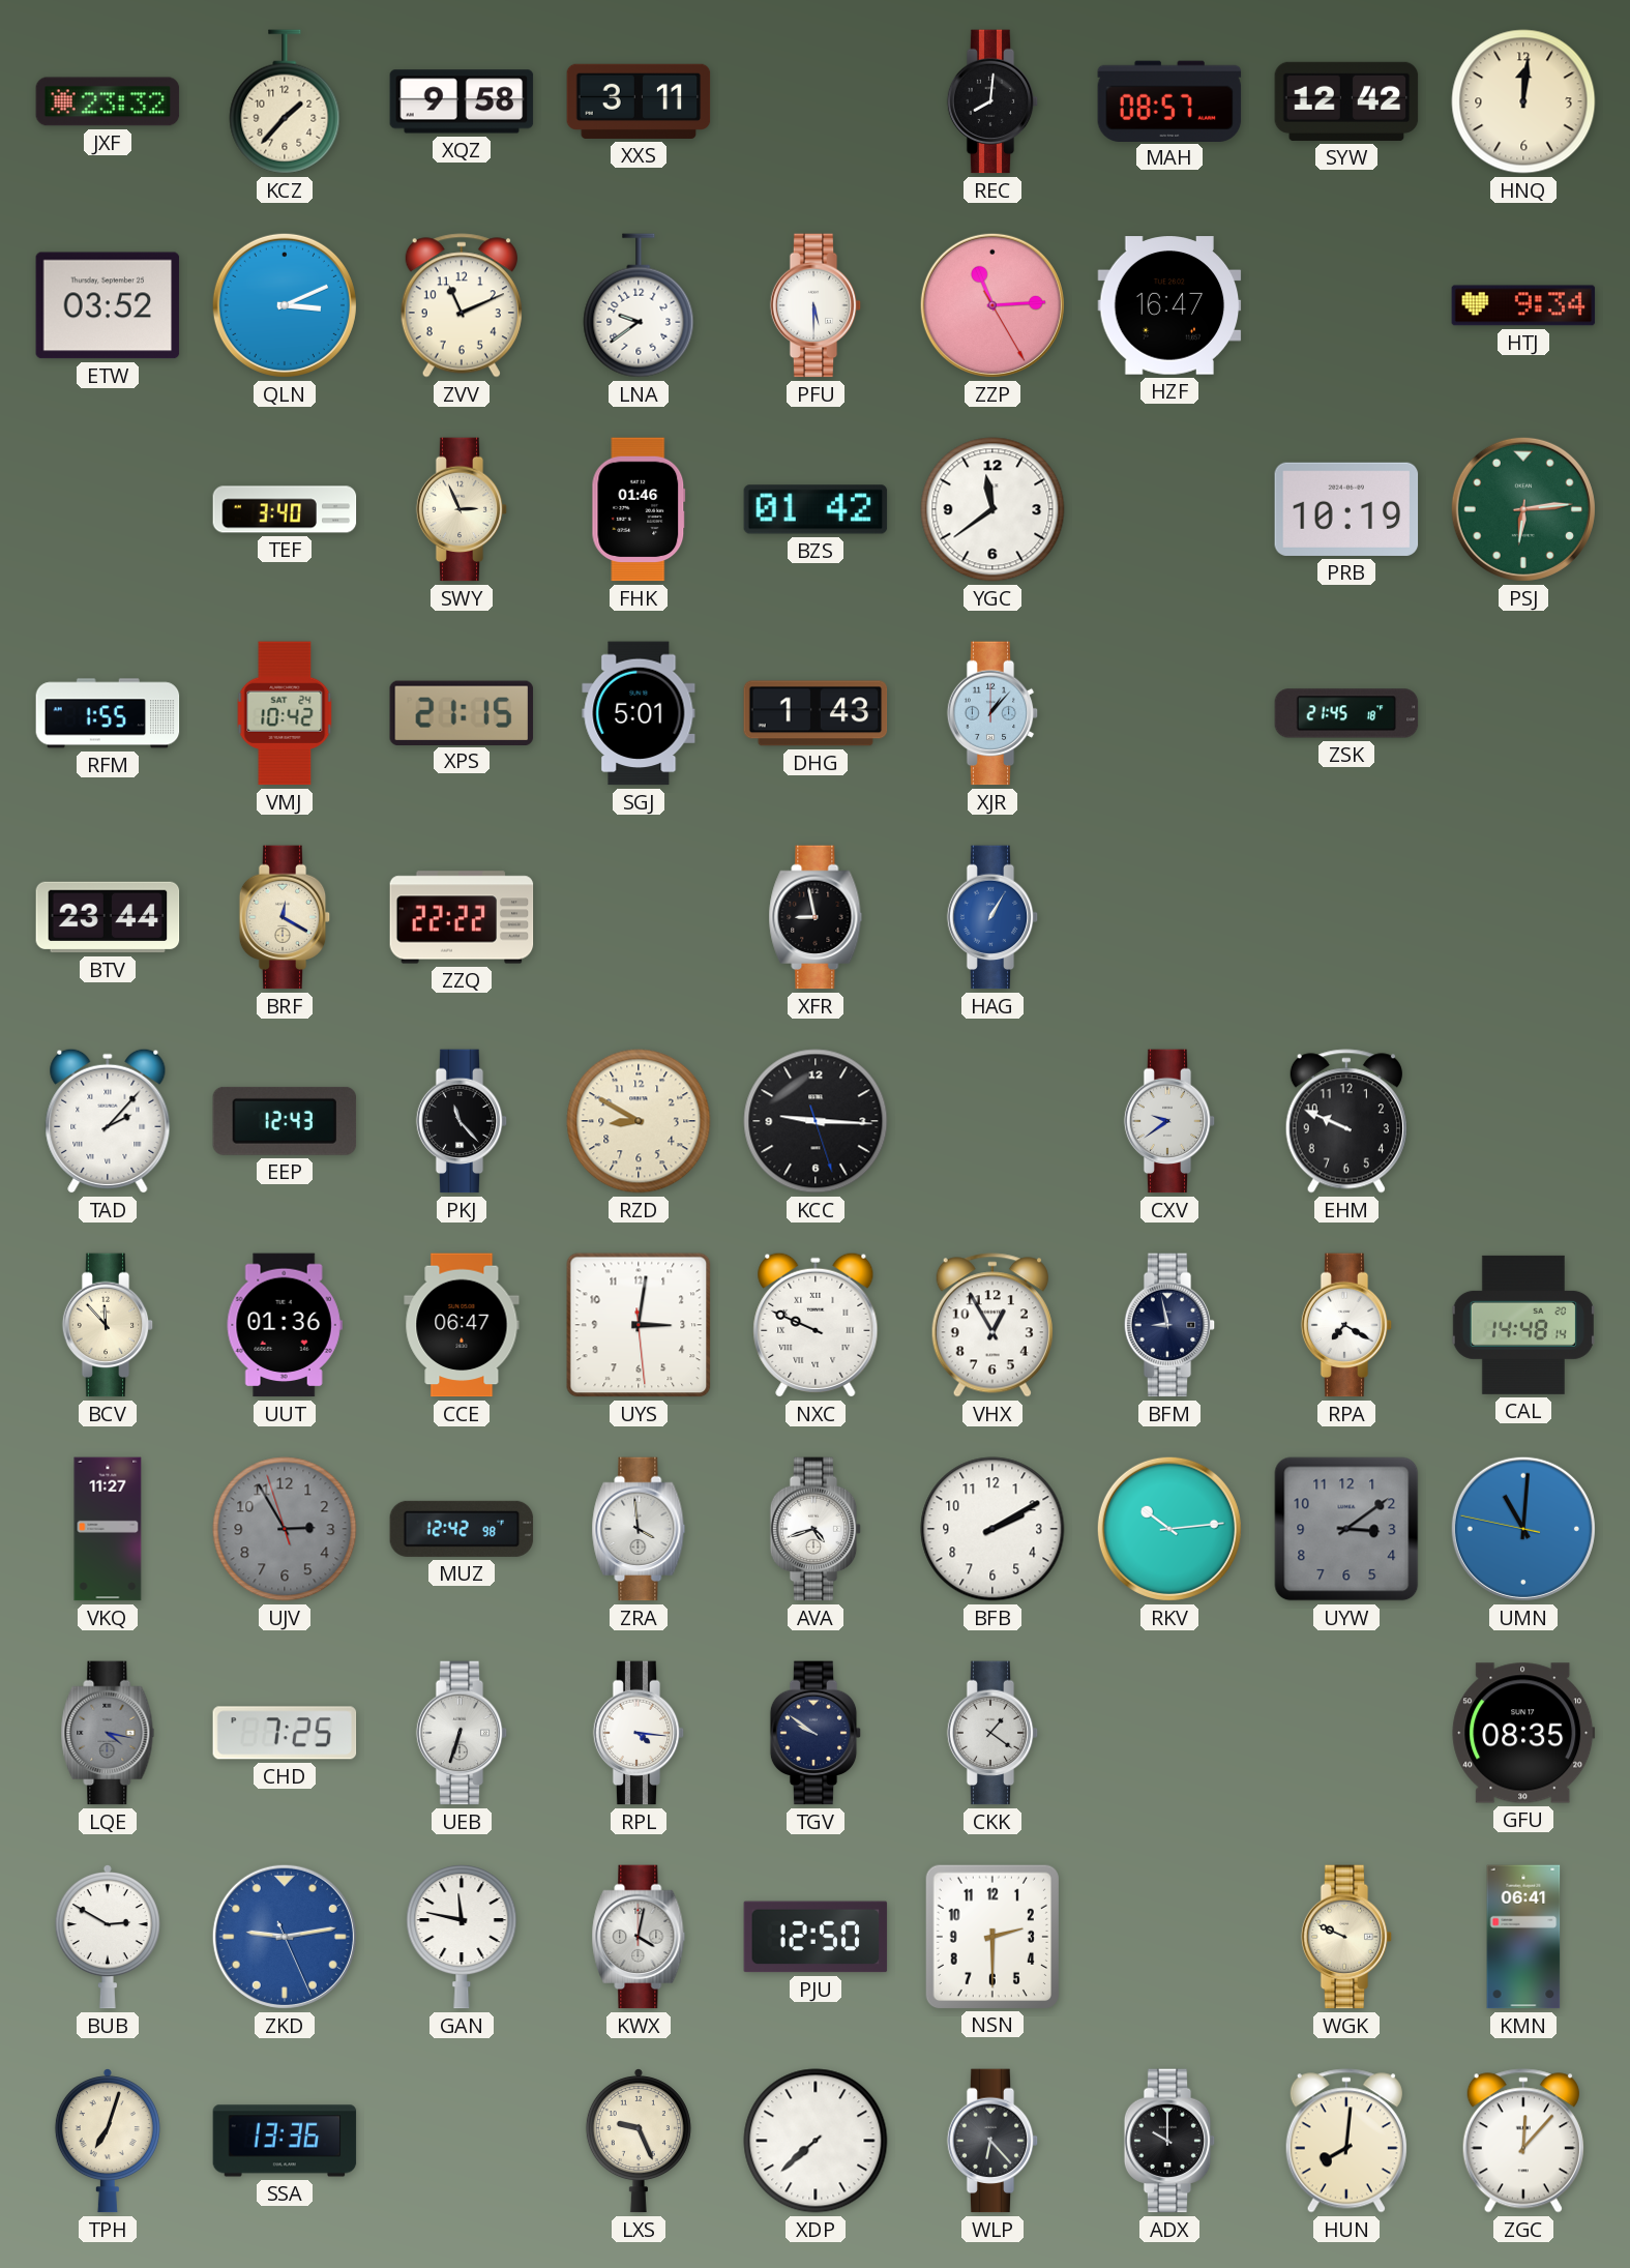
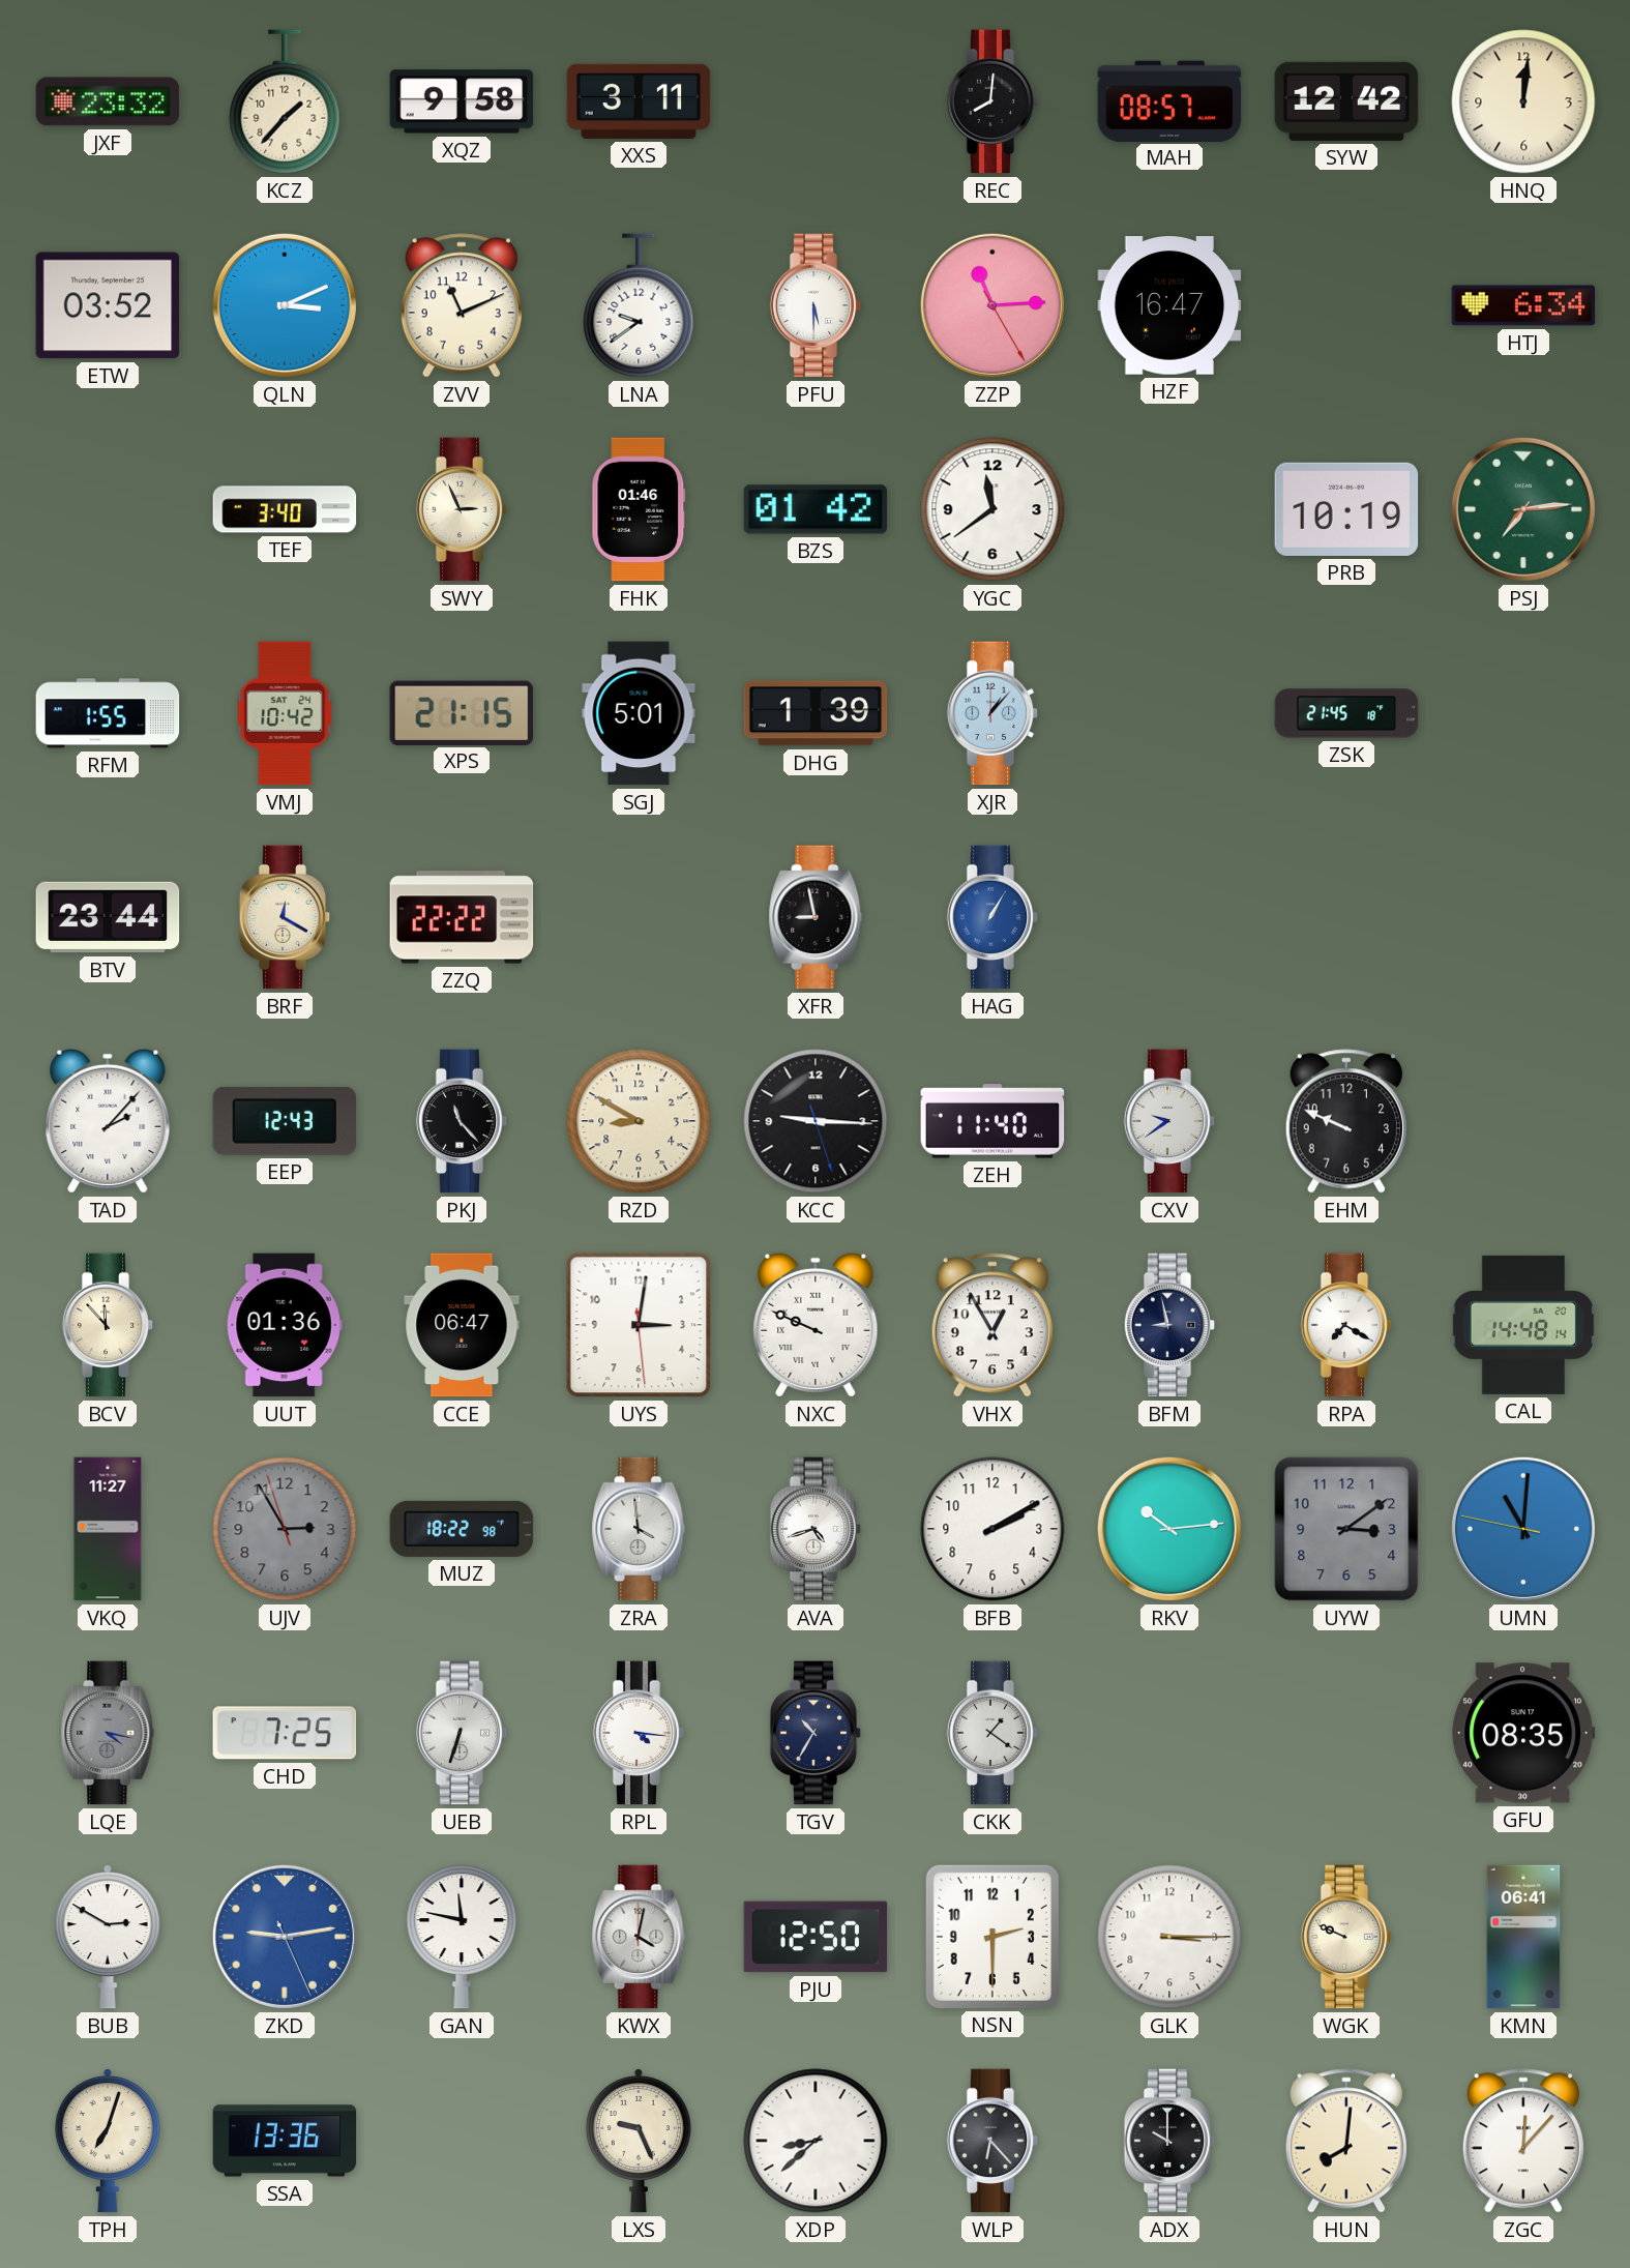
HTJ: 9:34 -> 6:34 (1523, 305)
PSJ: 6:14 -> 7:14 (1523, 509)
DHG: 1:43 -> 1:39 (816, 713)
ZEH: none -> 11:40 (992, 1121)
MUZ: 12:42 -> 18:22 (462, 1529)
TGV: 9:51 -> 10:35 (816, 1733)
GLK: none -> 3:15 (1169, 1937)
XDP: 7:38 -> 8:38 (816, 2141)
